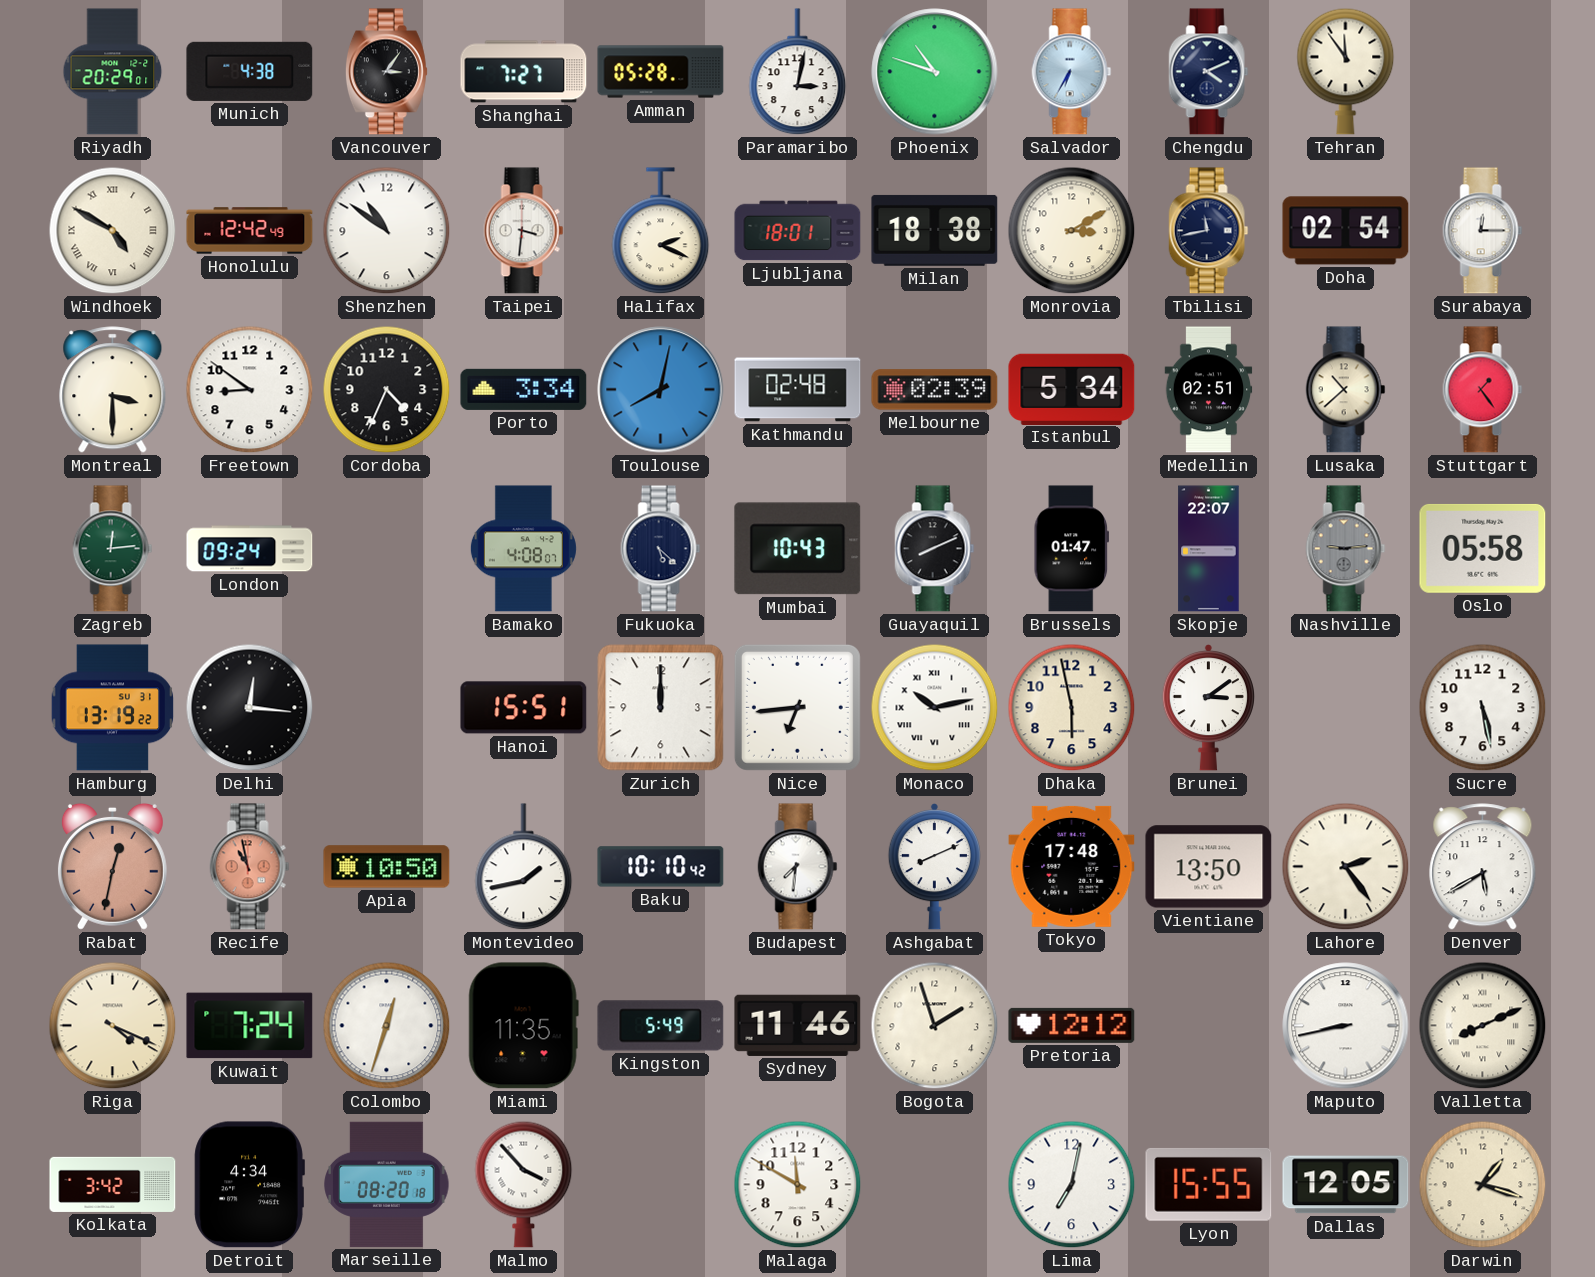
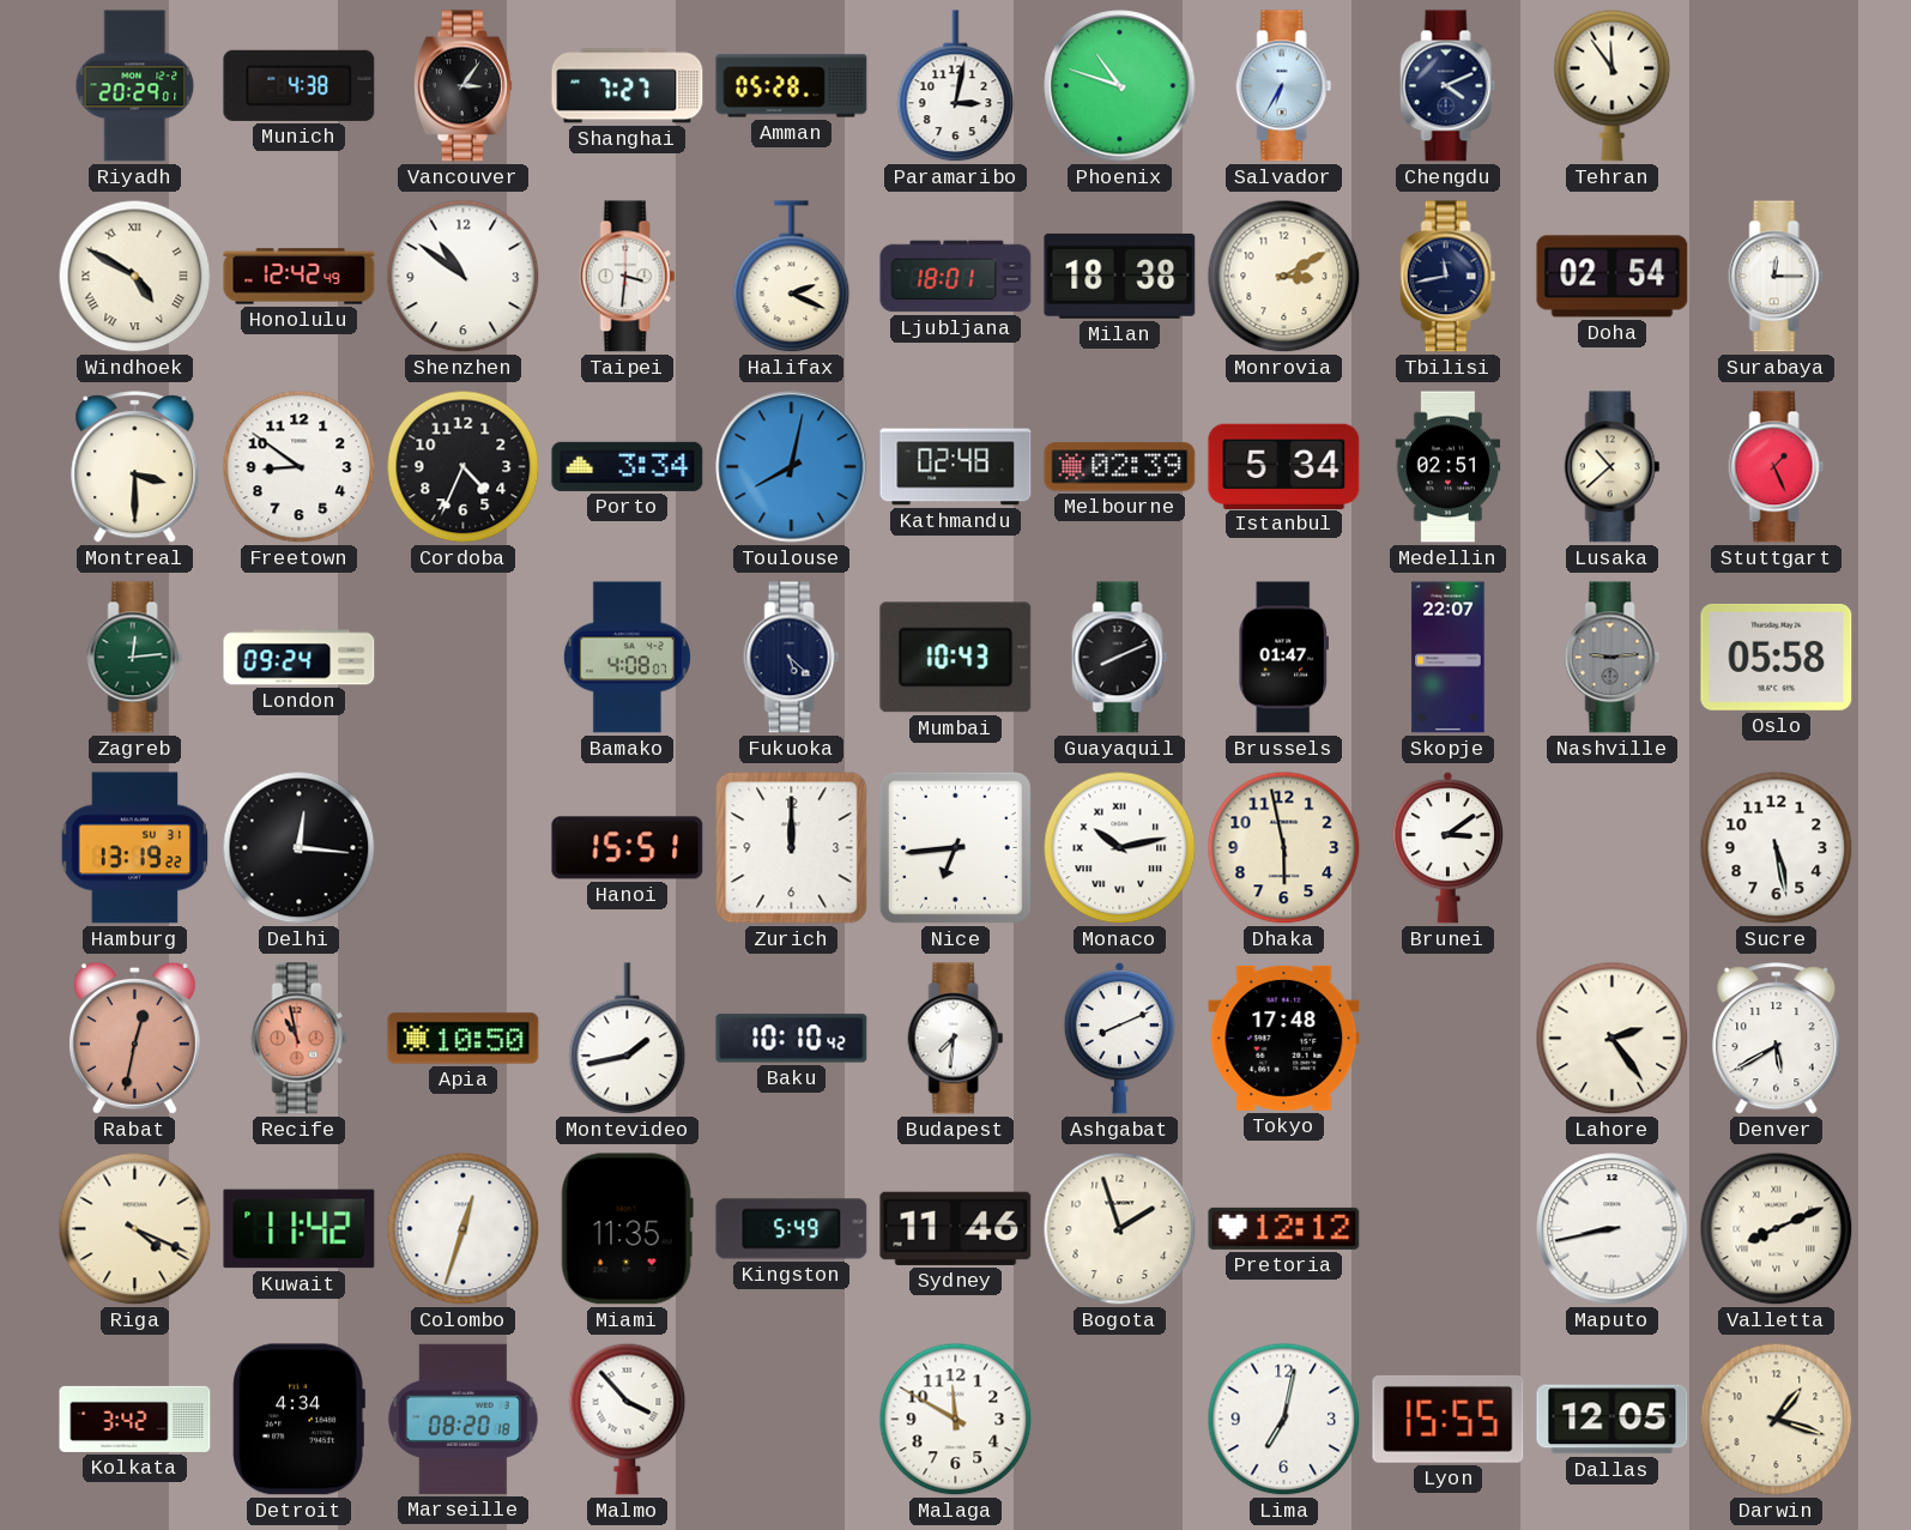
Stuttgart: 1:24 -> 1:26 (1777, 467)
Vientiane: 13:50 -> none (1209, 867)
Kuwait: 7:24 -> 11:42 (300, 1229)
